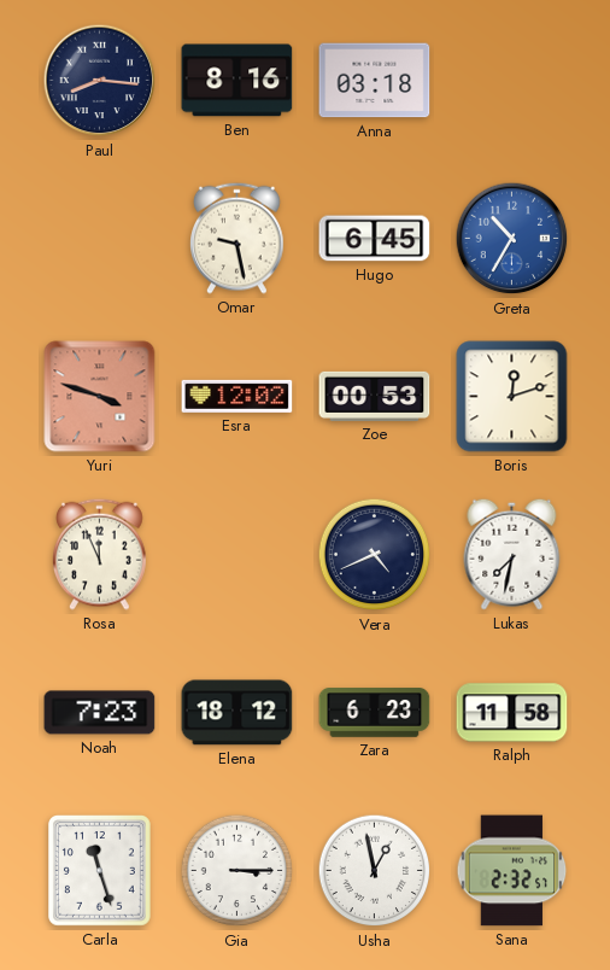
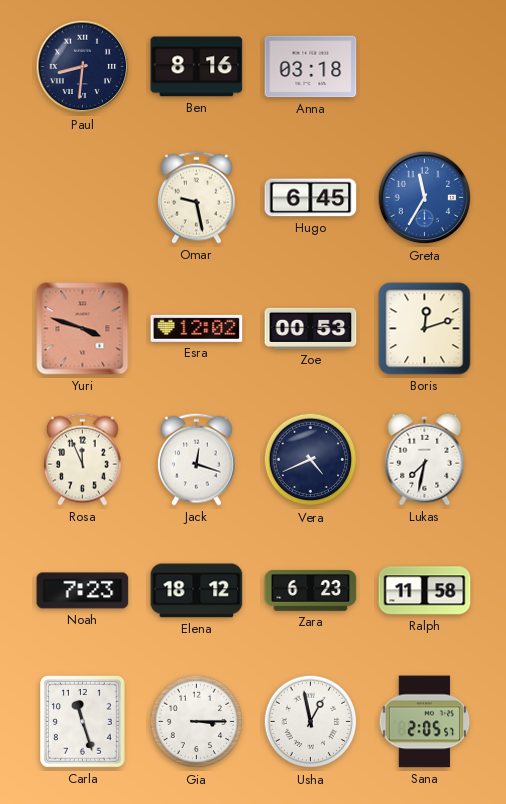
Paul: 8:16 -> 8:31 (83, 67)
Greta: 10:35 -> 11:35 (425, 198)
Jack: none -> 12:18 (197, 459)
Sana: 2:32 -> 2:05 (425, 722)
